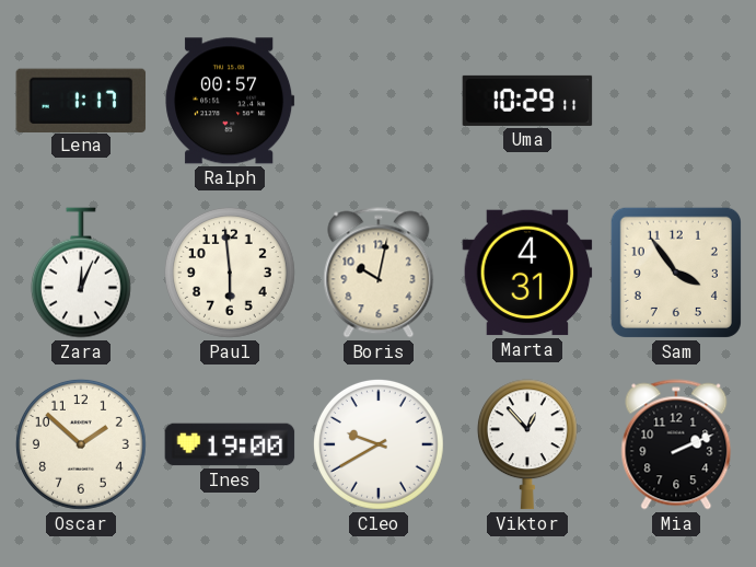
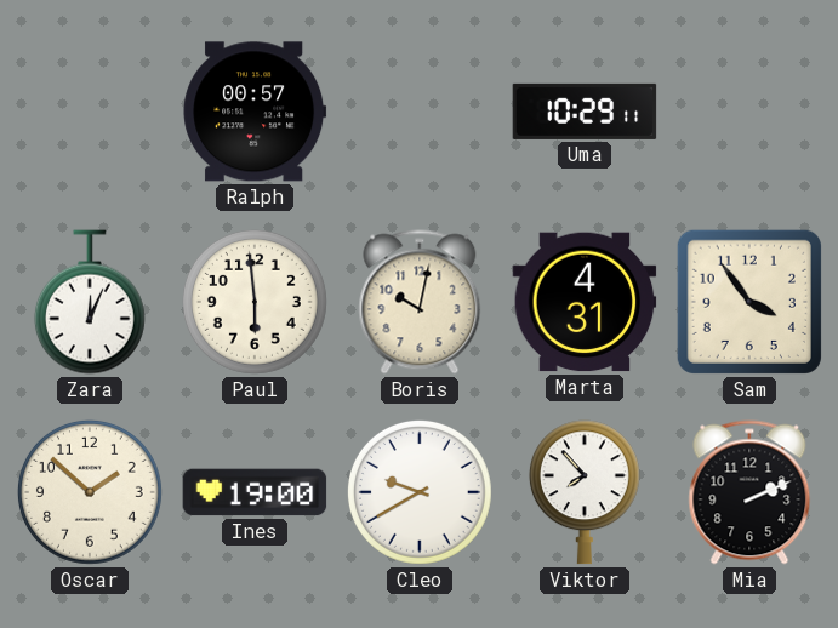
Lena: 1:17 -> none (81, 100)
Viktor: 12:53 -> 7:53 (585, 492)
